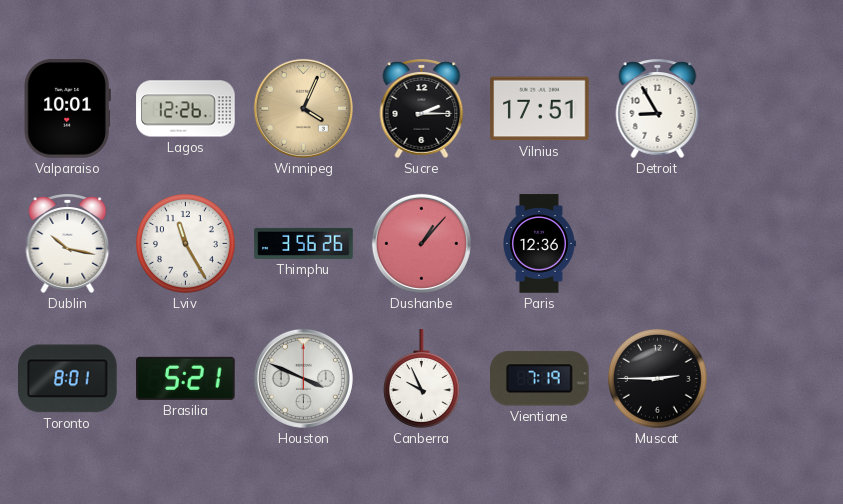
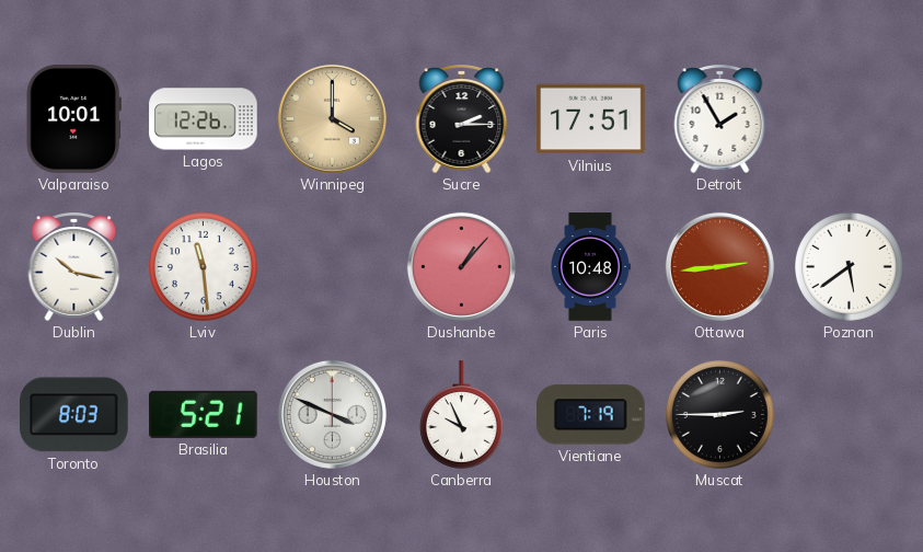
Winnipeg: 4:04 -> 4:00 (332, 118)
Detroit: 8:55 -> 1:55 (720, 118)
Lviv: 11:25 -> 11:29 (204, 267)
Thimphu: 3:56 -> none (304, 243)
Paris: 12:36 -> 10:48 (591, 267)
Ottawa: none -> 2:44 (719, 266)
Poznan: none -> 5:39 (850, 267)
Toronto: 8:01 -> 8:03 (74, 415)
